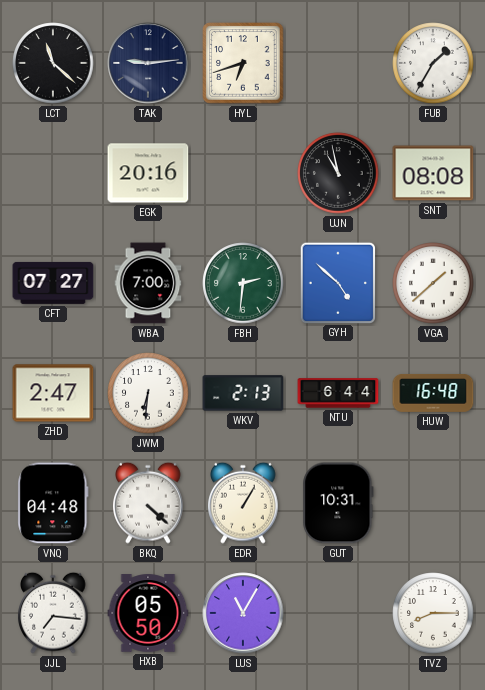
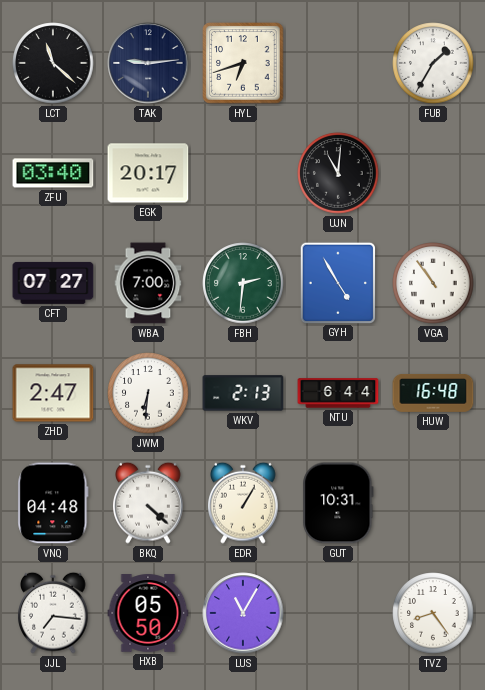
ZFU: none -> 03:40 (53, 173)
EGK: 20:16 -> 20:17 (148, 173)
UJN: 10:58 -> 11:01 (338, 173)
SNT: 08:08 -> none (433, 173)
GYH: 4:52 -> 4:55 (337, 282)
VGA: 1:38 -> 10:54 (433, 283)
TVZ: 8:15 -> 8:24 (433, 613)
